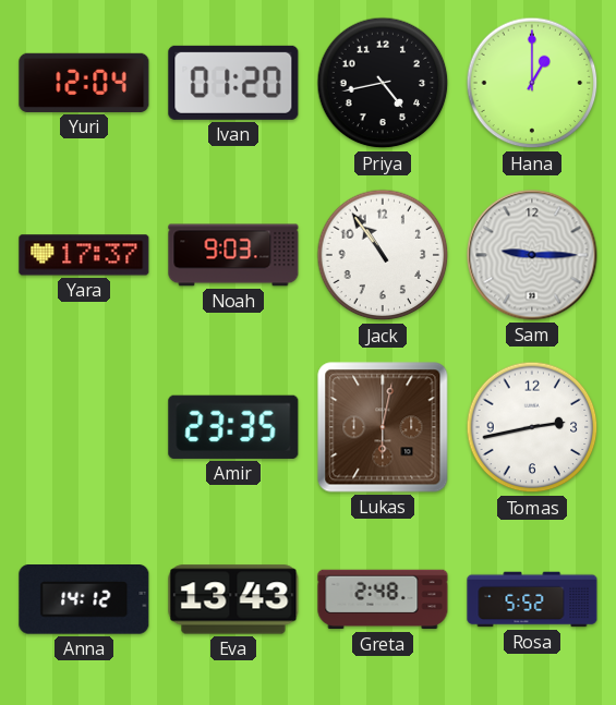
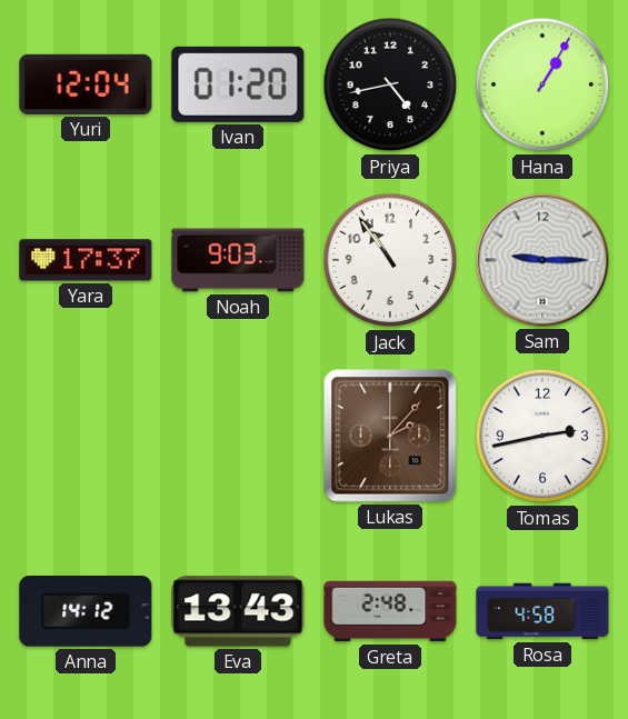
Hana: 1:00 -> 1:05 (542, 84)
Amir: 23:35 -> none (233, 427)
Lukas: 6:02 -> 2:07 (390, 436)
Rosa: 5:52 -> 4:58 (542, 611)
